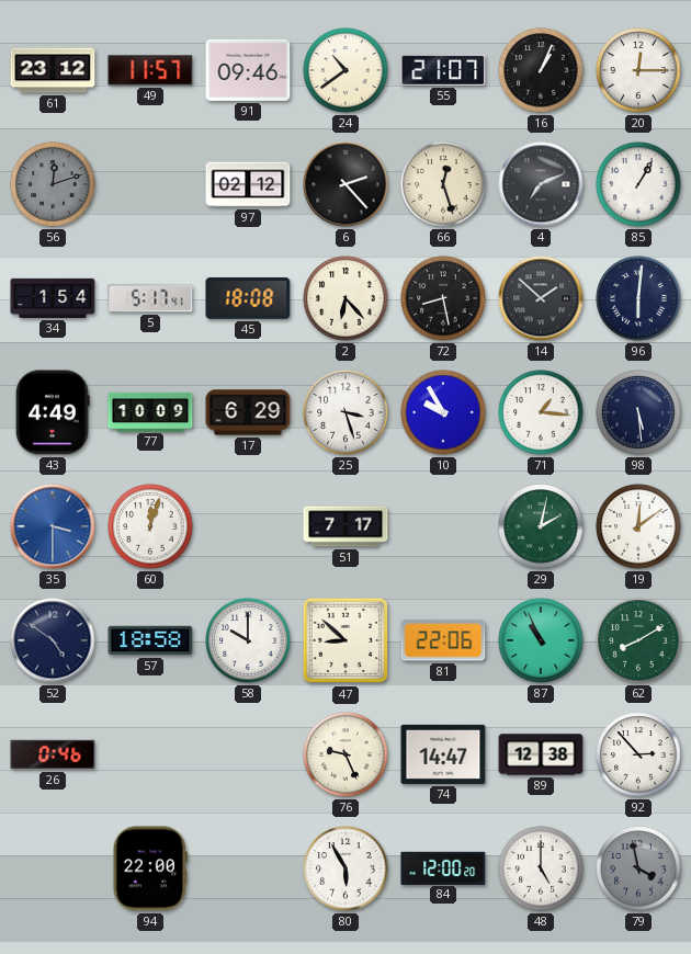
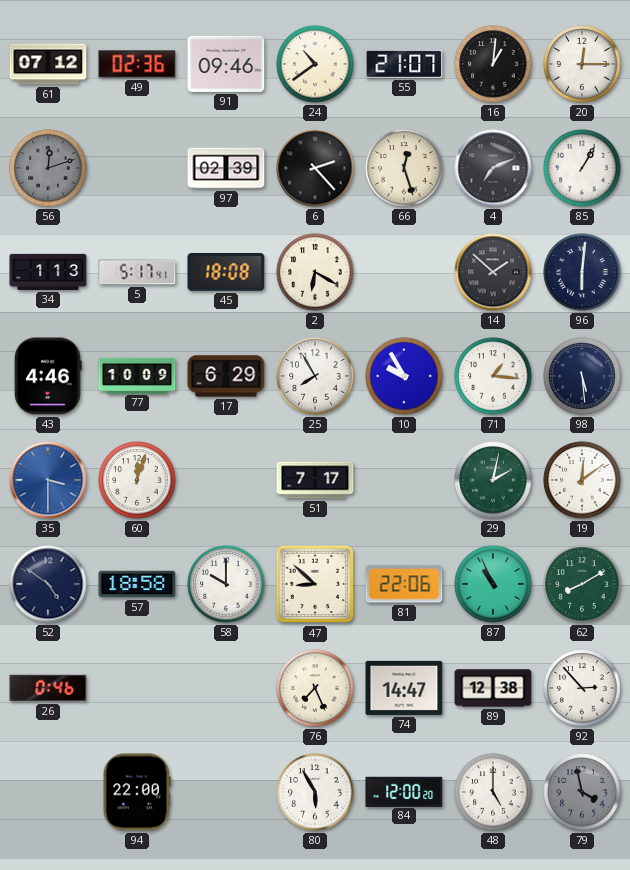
61: 23:12 -> 07:12 (48, 64)
49: 11:57 -> 02:36 (137, 64)
16: 1:04 -> 1:01 (493, 64)
97: 02:12 -> 02:39 (226, 168)
34: 1:54 -> 1:13 (48, 272)
2: 6:23 -> 6:20 (315, 272)
72: 8:28 -> none (443, 298)
43: 4:49 -> 4:46 (48, 376)
25: 3:27 -> 7:55 (315, 376)
76: 9:26 -> 7:26 (315, 688)
